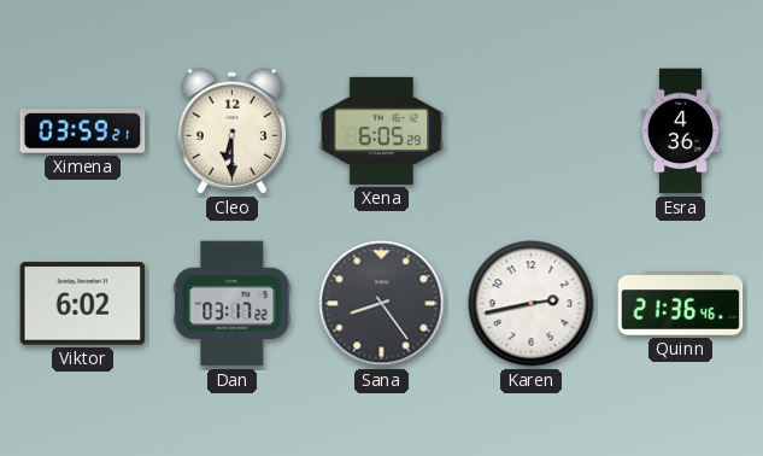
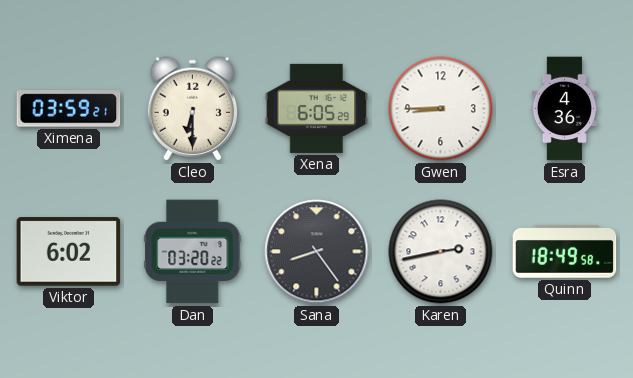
Gwen: none -> 8:45 (441, 109)
Dan: 03:17 -> 03:20 (193, 252)
Quinn: 21:36 -> 18:49 (565, 252)
